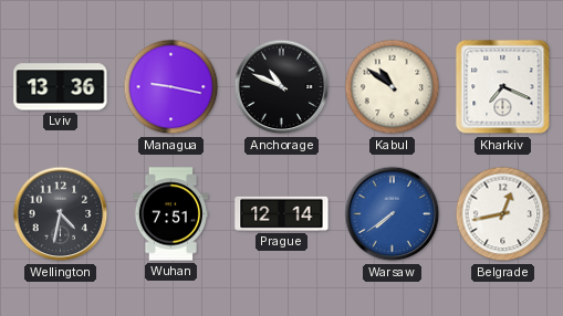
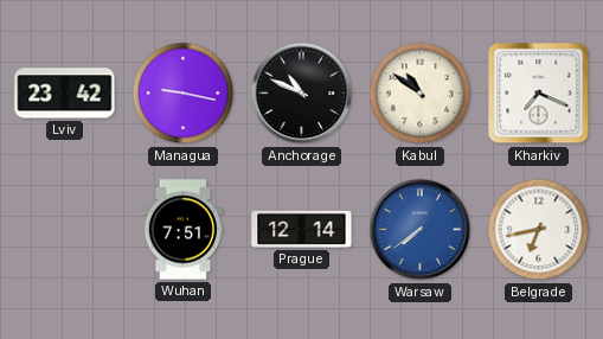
Lviv: 13:36 -> 23:42 (65, 94)
Wellington: 4:32 -> none (61, 214)
Belgrade: 12:43 -> 6:43 (539, 230)
